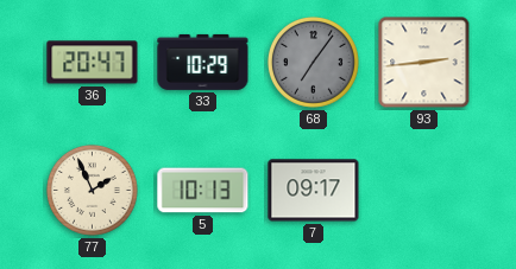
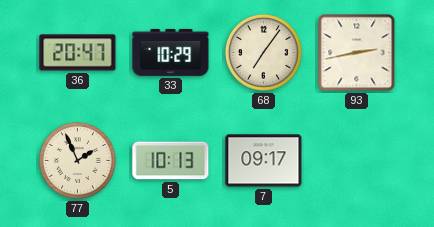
68 dial: grey -> cream (264, 53)
93: 2:44 -> 2:43 (357, 53)
